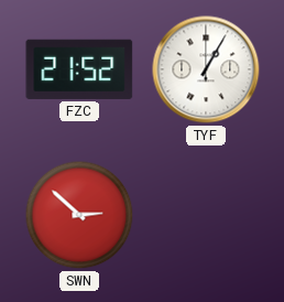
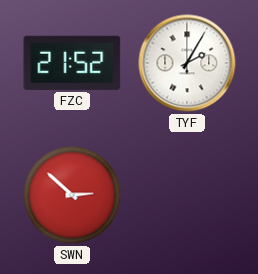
TYF: 1:05 -> 2:05 (187, 63)
